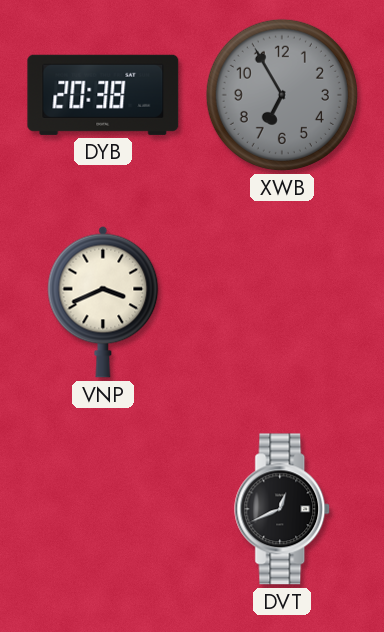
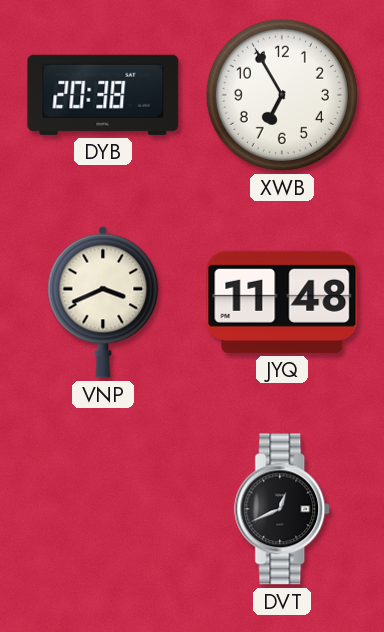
XWB dial: grey -> white (282, 95)
JYQ: none -> 11:48 (282, 302)
